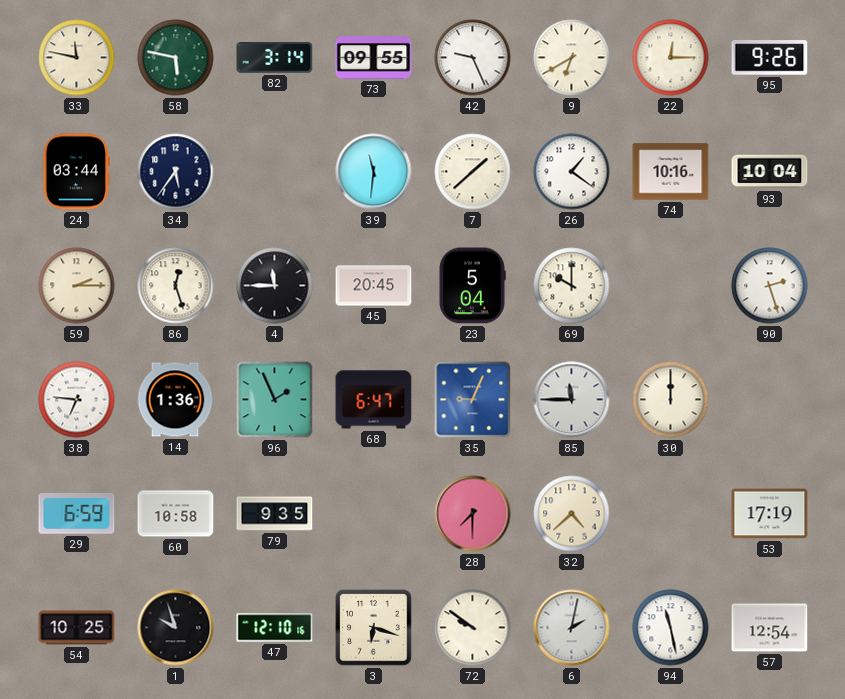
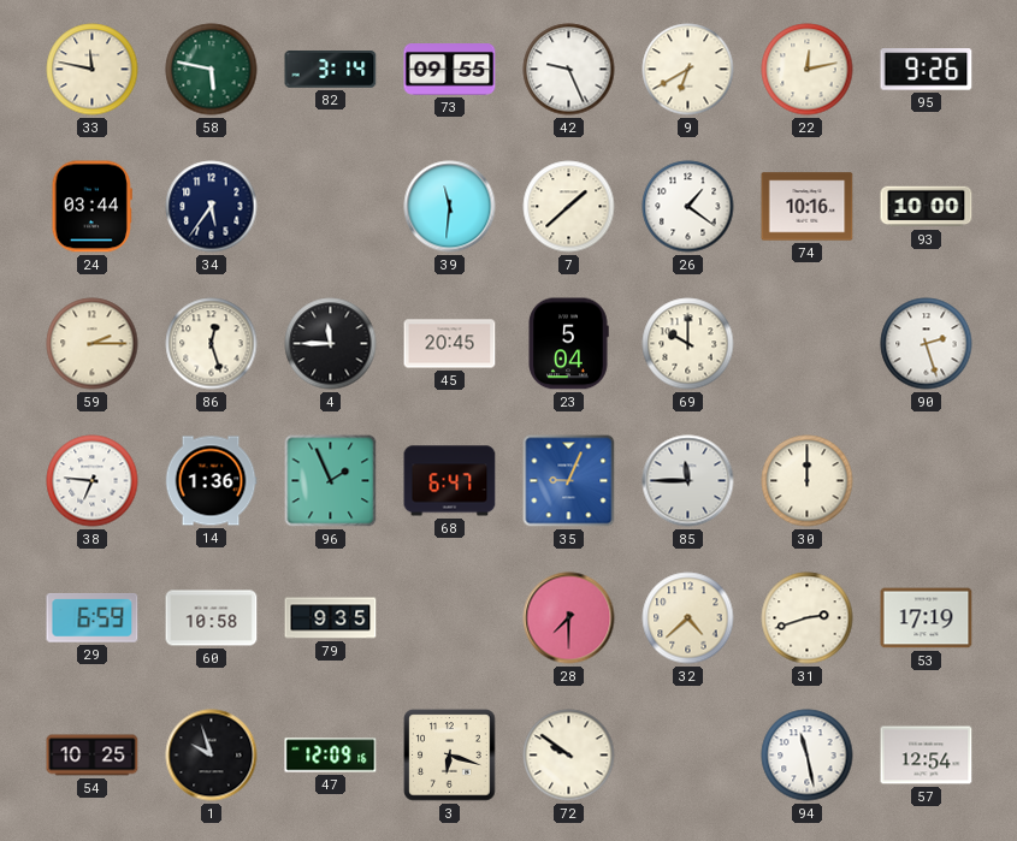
22: 12:15 -> 12:13 (808, 70)
93: 10:04 -> 10:00 (927, 207)
31: none -> 2:42 (808, 618)
47: 12:10 -> 12:09 (331, 756)
6: 2:02 -> none (572, 628)
